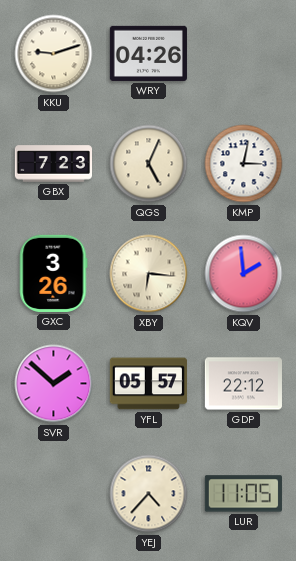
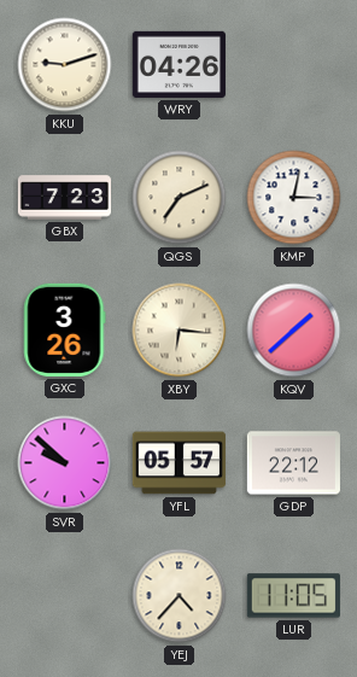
QGS: 5:04 -> 7:11 (180, 198)
KQV: 1:59 -> 1:38 (294, 331)
SVR: 1:52 -> 9:52 (65, 463)
